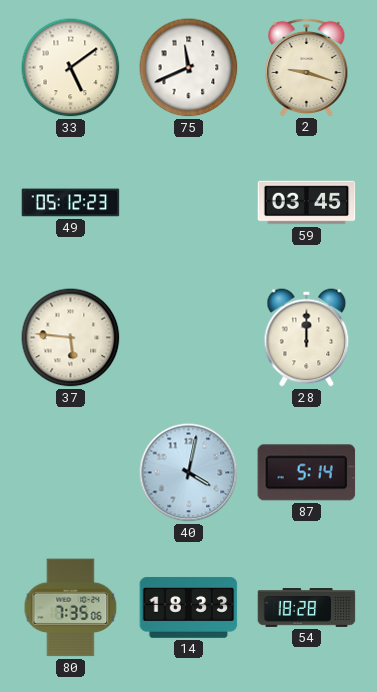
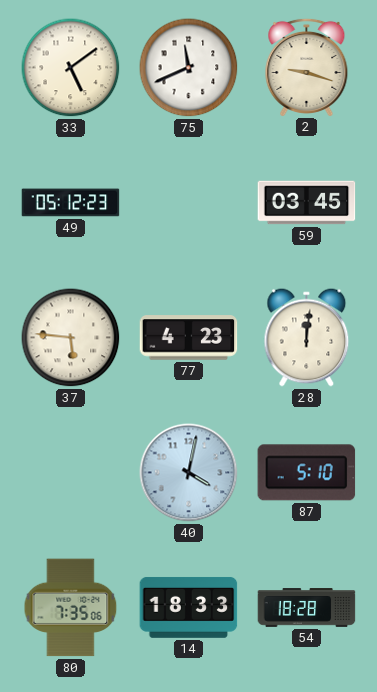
77: none -> 4:23 (189, 338)
28: 12:00 -> 12:01 (307, 338)
87: 5:14 -> 5:10 (307, 473)
